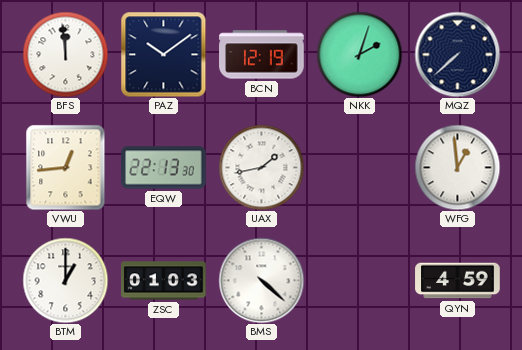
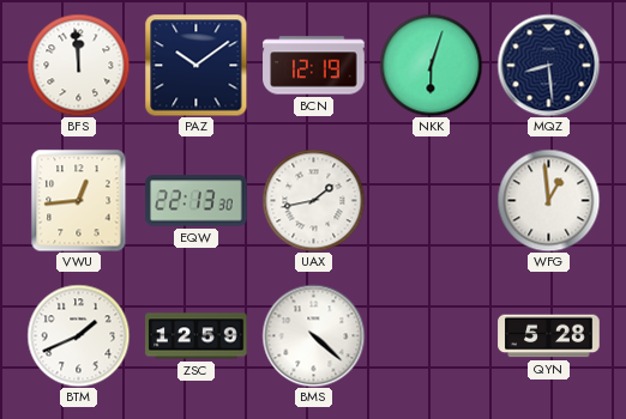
NKK: 2:03 -> 6:03 (431, 65)
MQZ: 7:38 -> 8:29 (548, 65)
BTM: 1:00 -> 1:41 (78, 335)
ZSC: 01:03 -> 12:59 (197, 336)
QYN: 4:59 -> 5:28 (549, 336)
